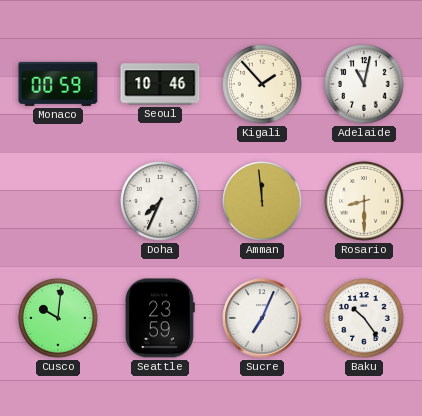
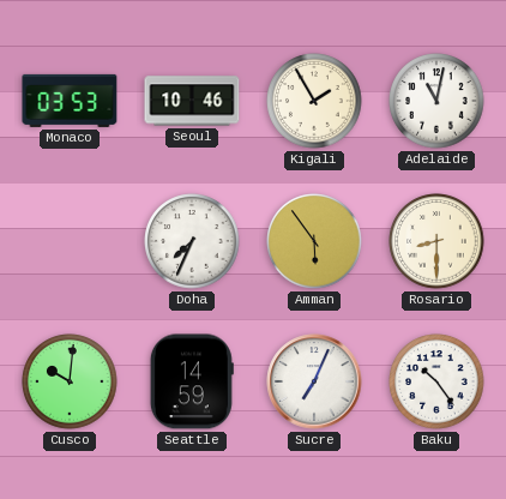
Monaco: 00:59 -> 03:53 (70, 101)
Kigali: 1:53 -> 1:55 (314, 101)
Amman: 11:59 -> 5:54 (314, 241)
Seattle: 23:59 -> 14:59 (192, 381)
